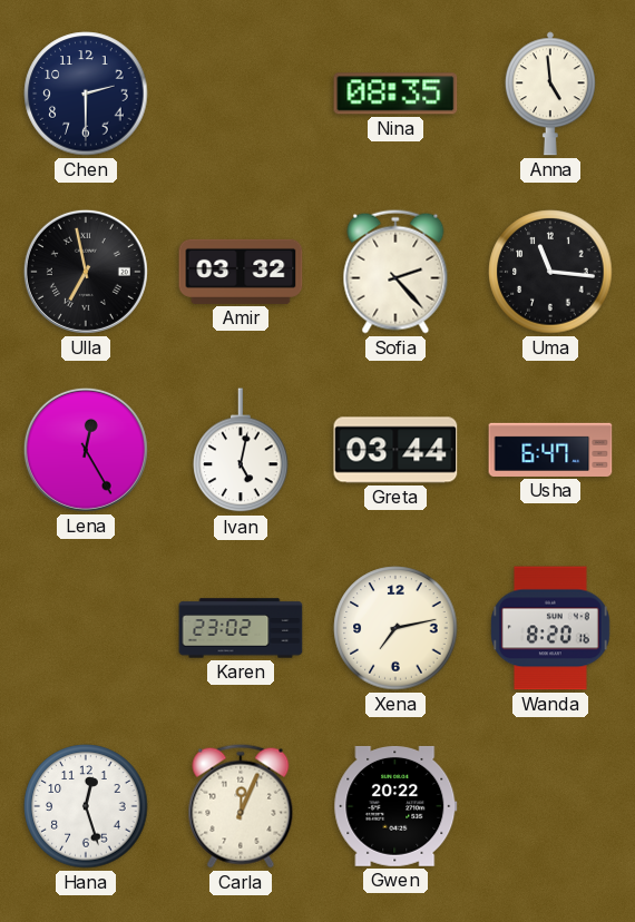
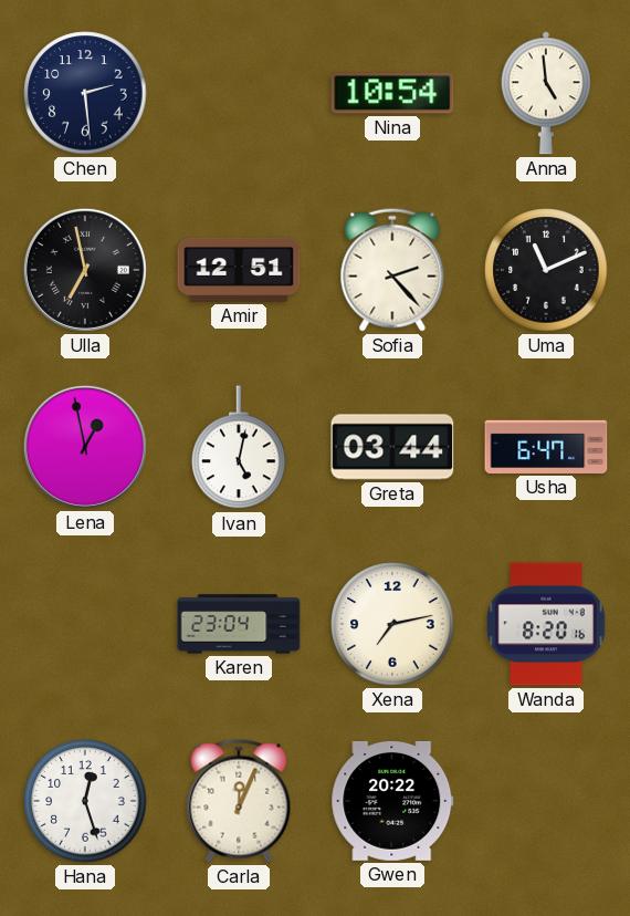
Chen: 2:30 -> 2:29 (85, 93)
Nina: 08:35 -> 10:54 (392, 93)
Amir: 03:32 -> 12:51 (239, 270)
Uma: 11:16 -> 11:11 (546, 270)
Lena: 12:25 -> 12:58 (85, 447)
Karen: 23:02 -> 23:04 (239, 624)
